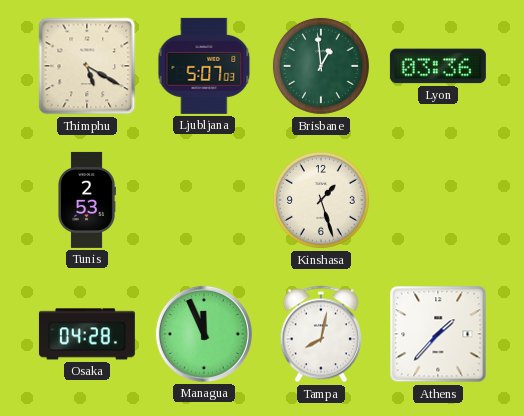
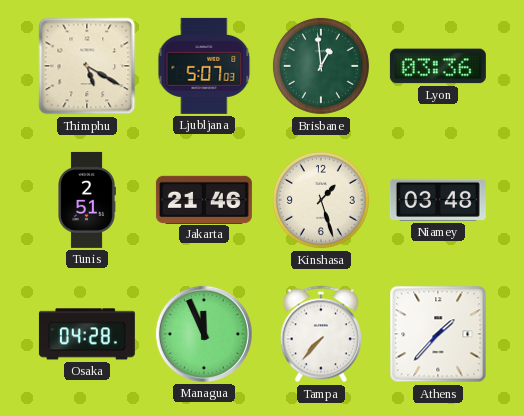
Tunis: 2:53 -> 2:51 (87, 200)
Jakarta: none -> 21:46 (204, 199)
Niamey: none -> 03:48 (438, 200)
Tampa: 8:02 -> 7:37 (321, 334)
